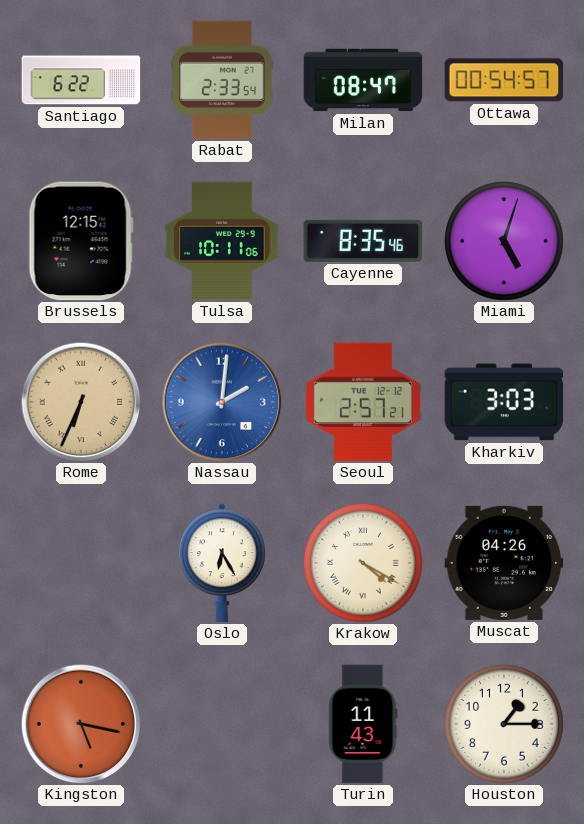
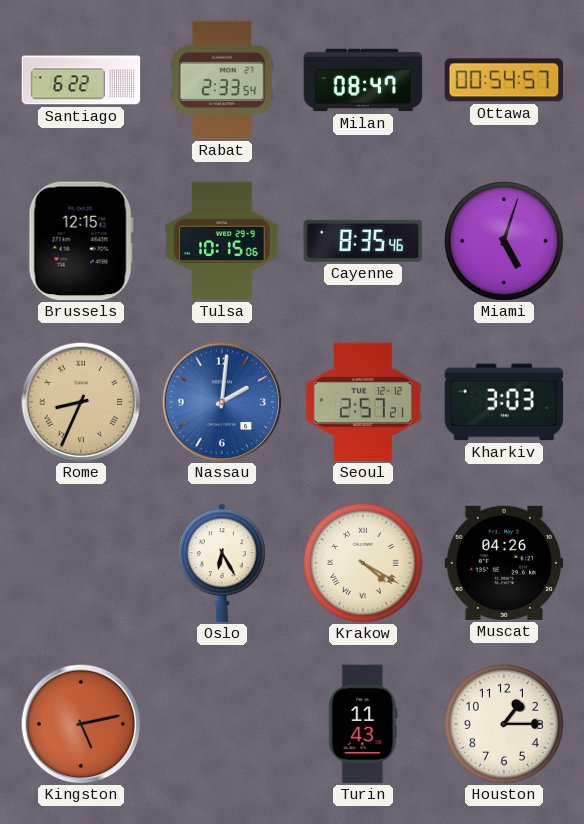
Tulsa: 10:11 -> 10:15 (222, 241)
Rome: 6:34 -> 8:34 (81, 402)
Kingston: 5:17 -> 5:13 (81, 724)
